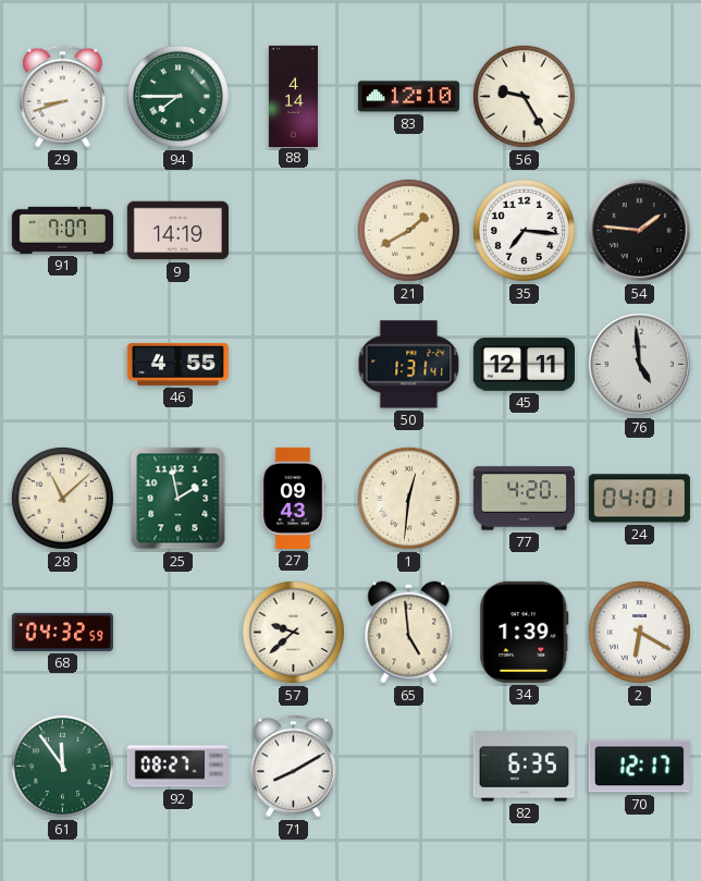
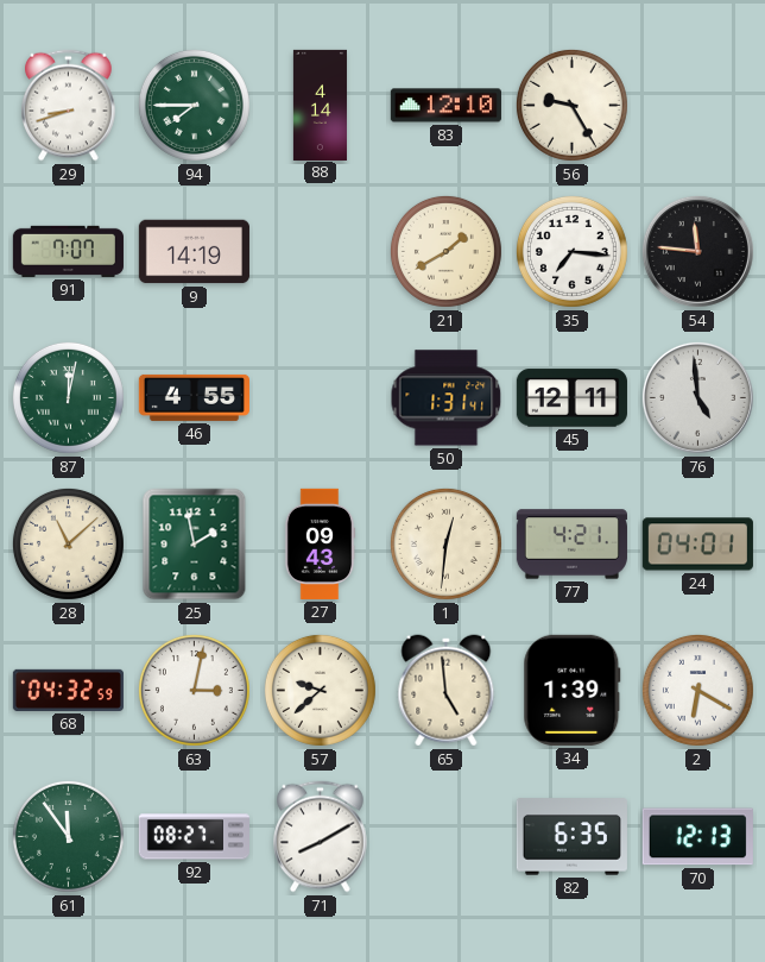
54: 1:46 -> 11:46 (697, 251)
87: none -> 12:02 (68, 397)
77: 4:20 -> 4:21 (571, 545)
63: none -> 3:02 (194, 690)
70: 12:17 -> 12:13 (697, 837)
